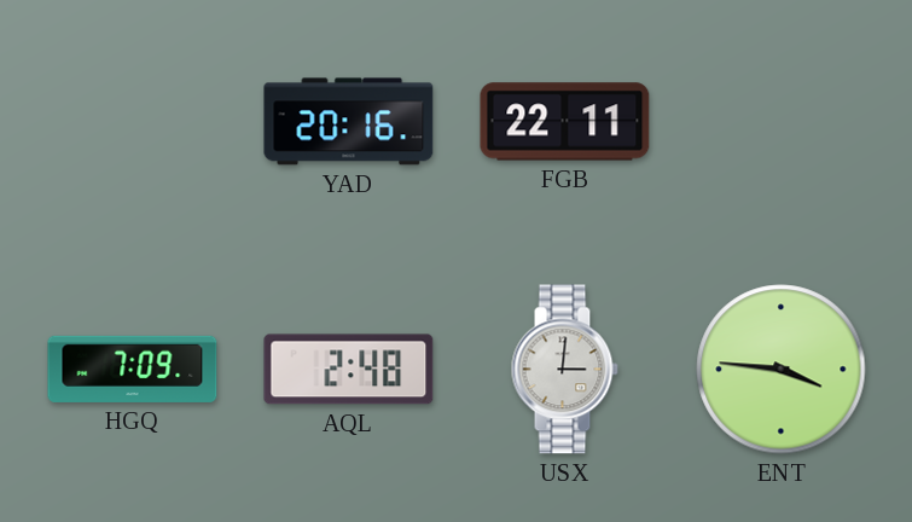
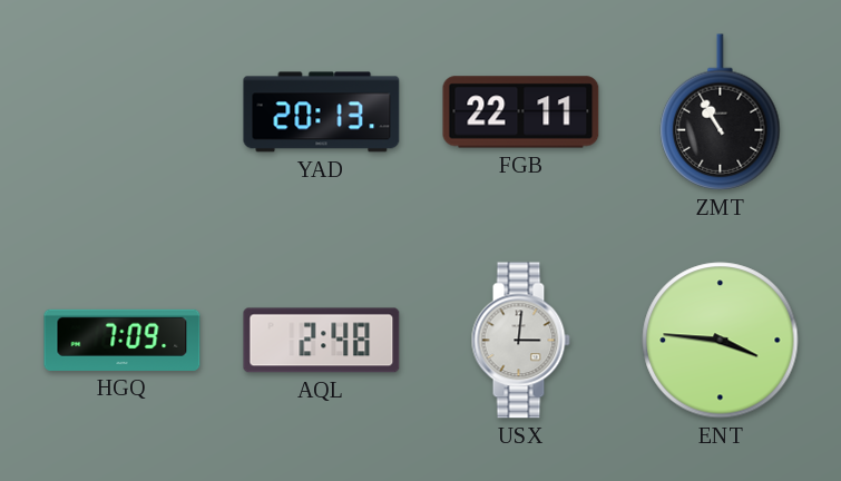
YAD: 20:16 -> 20:13 (322, 112)
ZMT: none -> 10:55 (721, 112)
